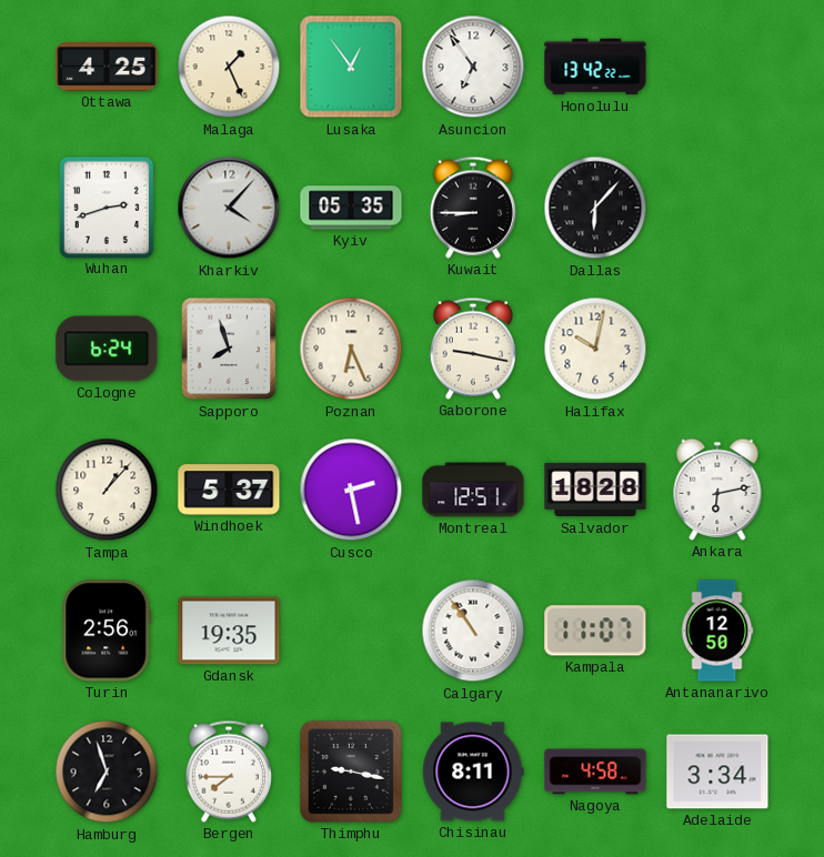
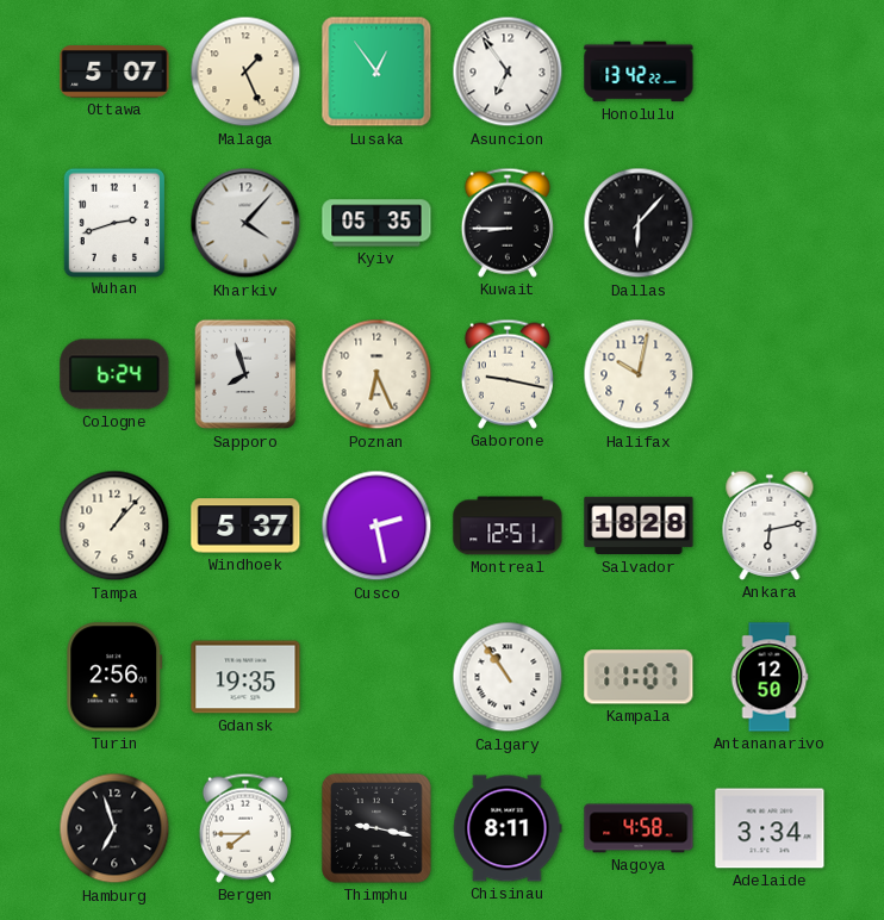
Ottawa: 4:25 -> 5:07 (114, 72)
